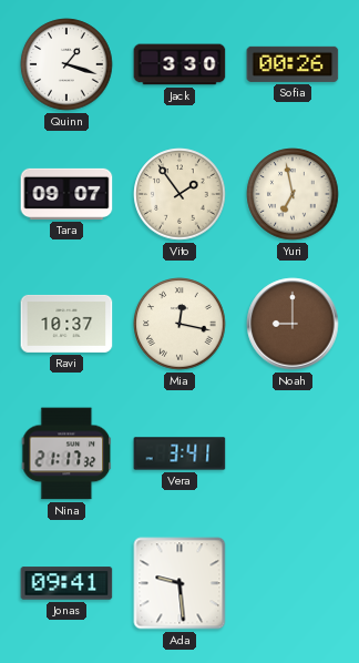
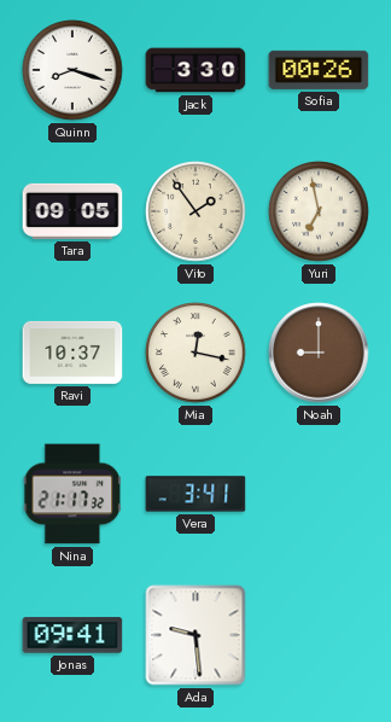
Quinn: 1:18 -> 8:18 (72, 70)
Tara: 09:07 -> 09:05 (72, 211)
